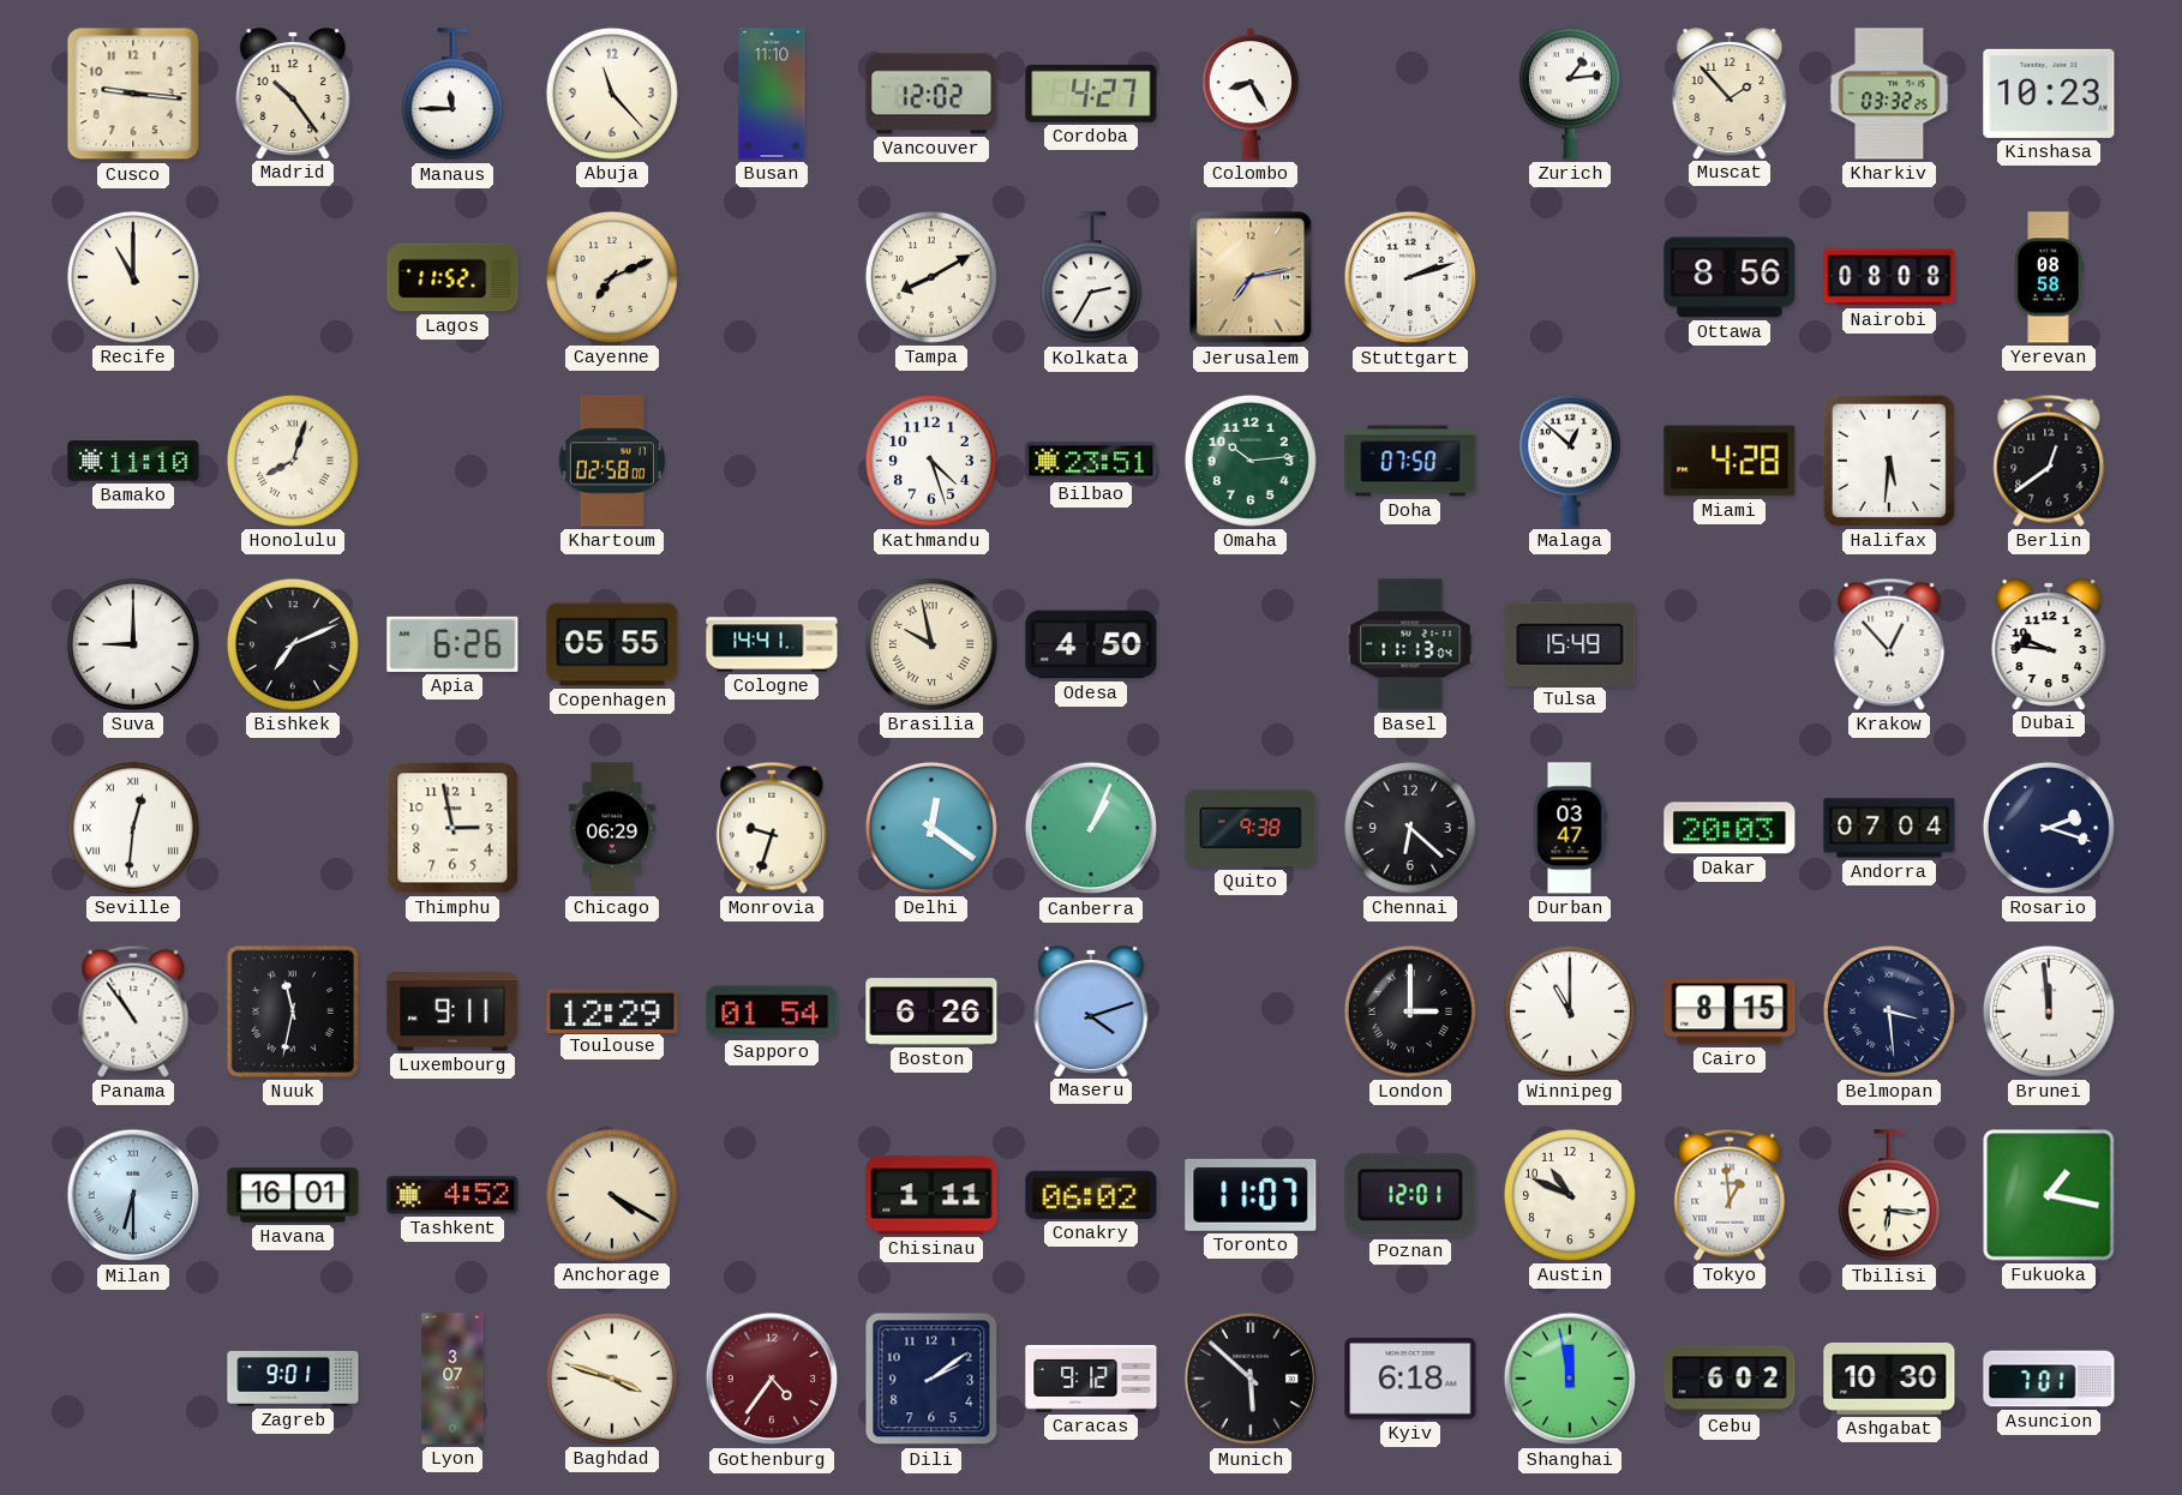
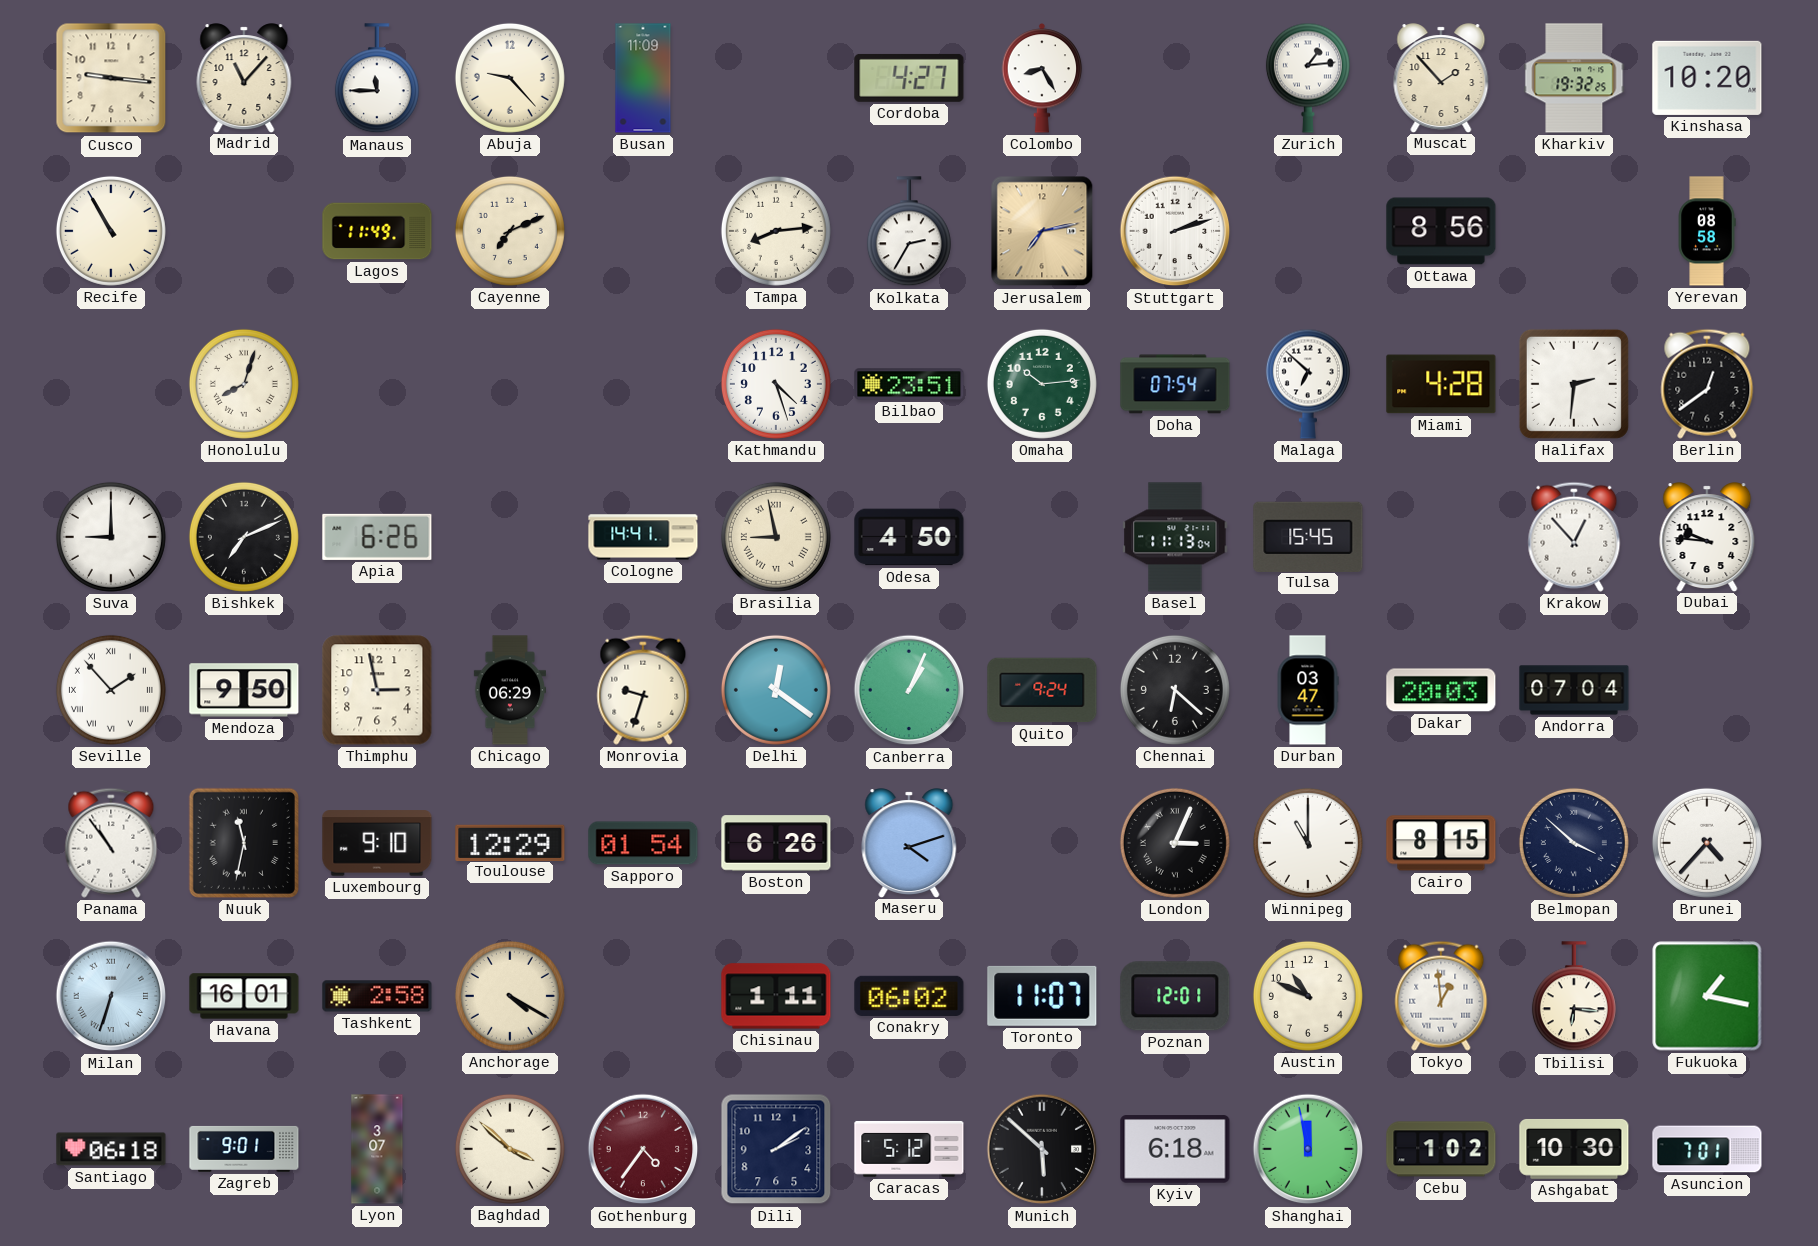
Madrid: 10:24 -> 11:07 (244, 78)
Abuja: 11:23 -> 9:23 (510, 78)
Busan: 11:10 -> 11:09 (643, 78)
Vancouver: 12:02 -> none (931, 94)
Kharkiv: 03:32 -> 19:32 (1574, 78)
Kinshasa: 10:23 -> 10:20 (1707, 78)
Recife: 11:00 -> 10:55 (111, 231)
Lagos: 11:52 -> 11:49 (377, 231)
Tampa: 8:10 -> 8:14 (776, 231)
Nairobi: 08:08 -> none (1889, 277)
Bamako: 11:10 -> none (133, 461)
Khartoum: 02:58 -> none (612, 461)
Doha: 07:50 -> 07:54 (1175, 384)
Malaga: 12:52 -> 6:52 (1308, 384)
Halifax: 5:31 -> 2:31 (1574, 384)
Copenhagen: 05:55 -> none (612, 644)
Brasilia: 9:58 -> 8:58 (776, 537)
Tulsa: 15:49 -> 15:45 (1308, 536)
Seville: 12:31 -> 1:53 (111, 690)
Mendoza: none -> 9:50 (244, 690)
Quito: 9:38 -> 9:24 (1042, 690)
Rosario: 2:18 -> none (2049, 828)
Luxembourg: 9:11 -> 9:10 (377, 843)
London: 3:00 -> 3:04 (1175, 843)
Belmopan: 3:29 -> 3:52 (1574, 843)
Brunei: 11:59 -> 4:37 (1707, 843)
Milan: 6:30 -> 6:33 (111, 996)
Tashkent: 4:52 -> 2:58 (377, 996)
Santiago: none -> 06:18 (111, 1149)
Baghdad: 3:48 -> 3:52 (510, 1149)
Caracas: 9:12 -> 5:12 (909, 1149)
Cebu: 6:02 -> 1:02 (1441, 1149)
